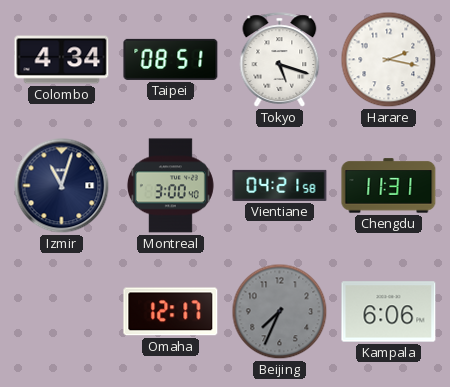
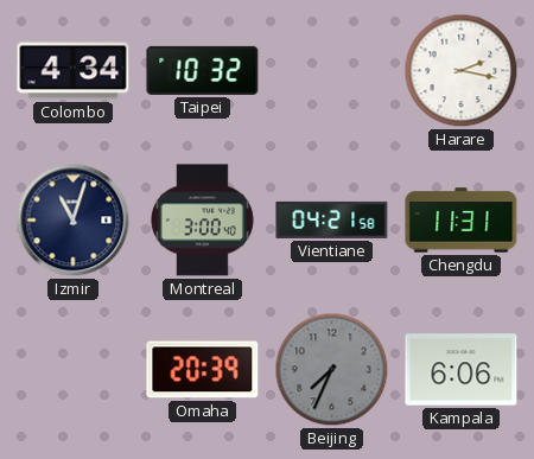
Taipei: 08:51 -> 10:32 (203, 70)
Tokyo: 5:18 -> none (280, 60)
Omaha: 12:17 -> 20:39 (203, 370)
